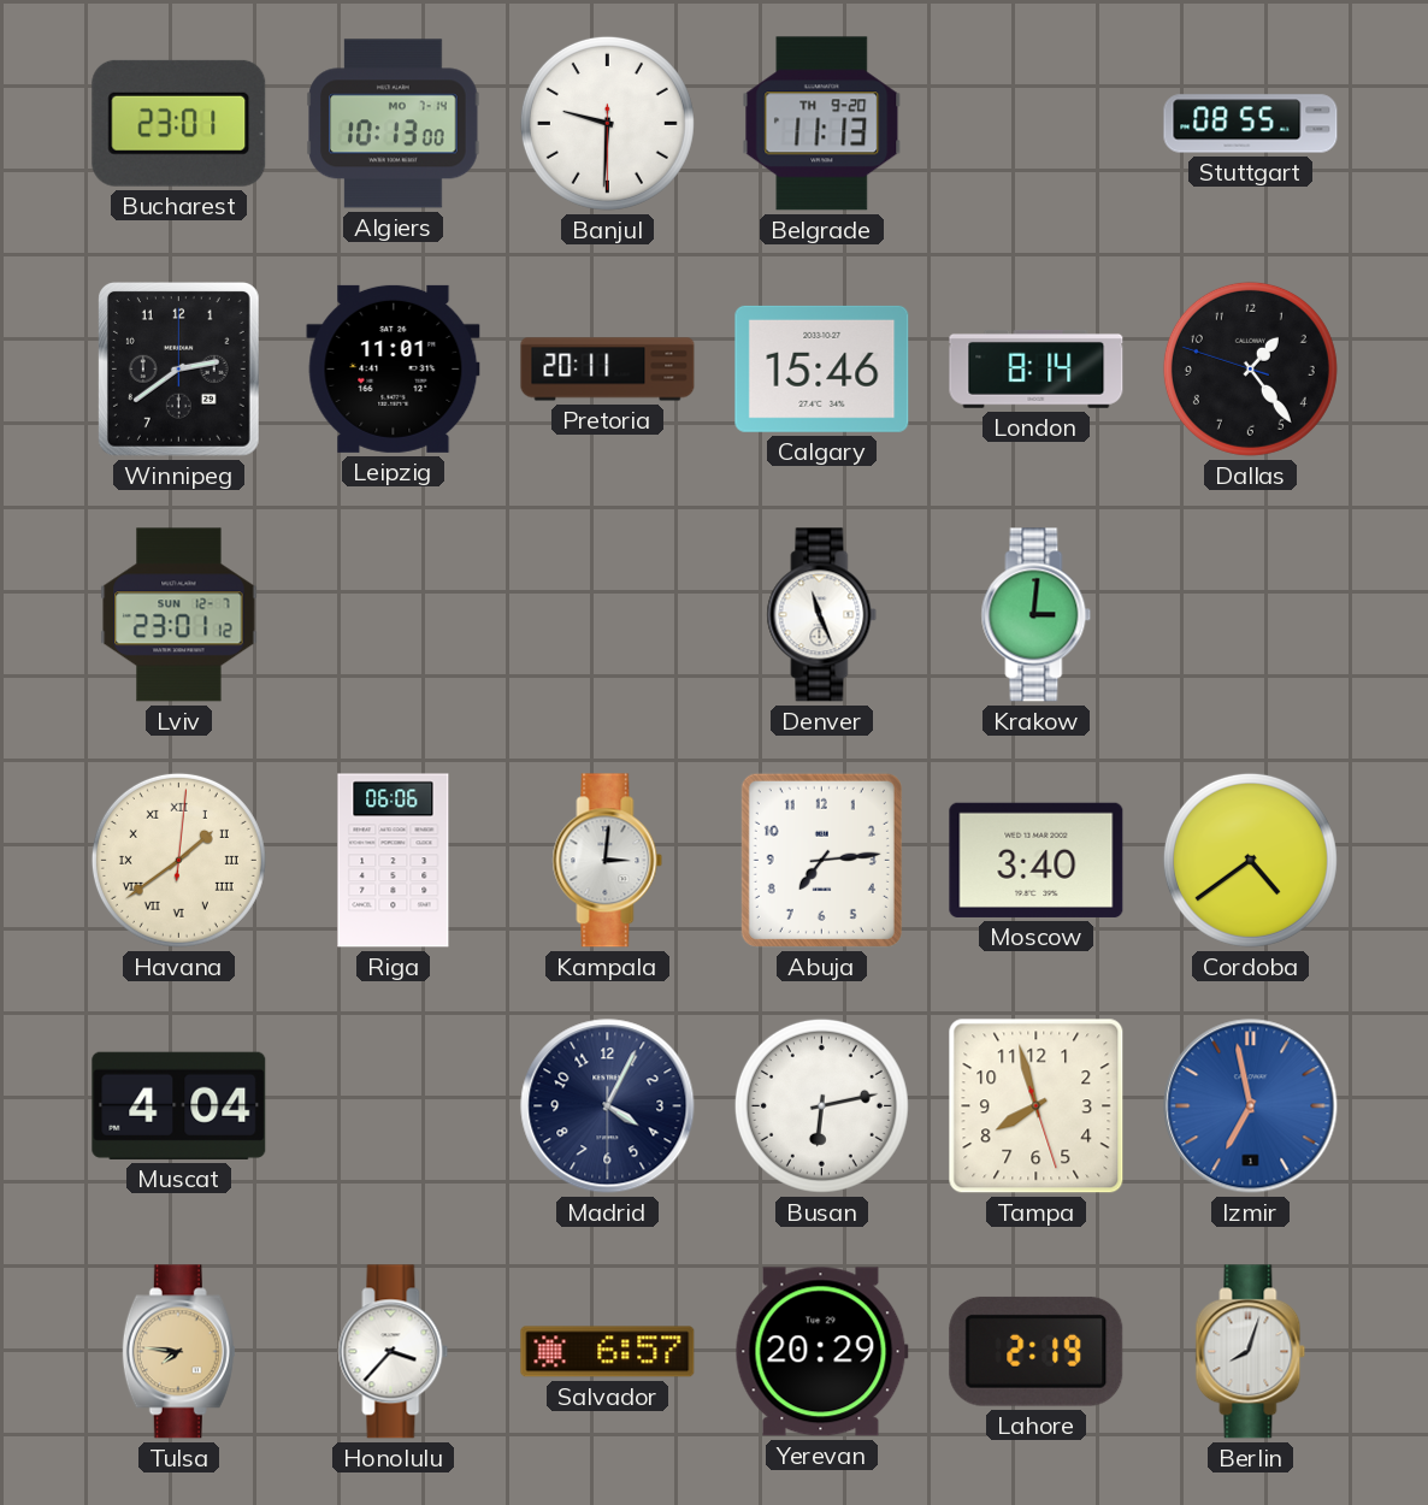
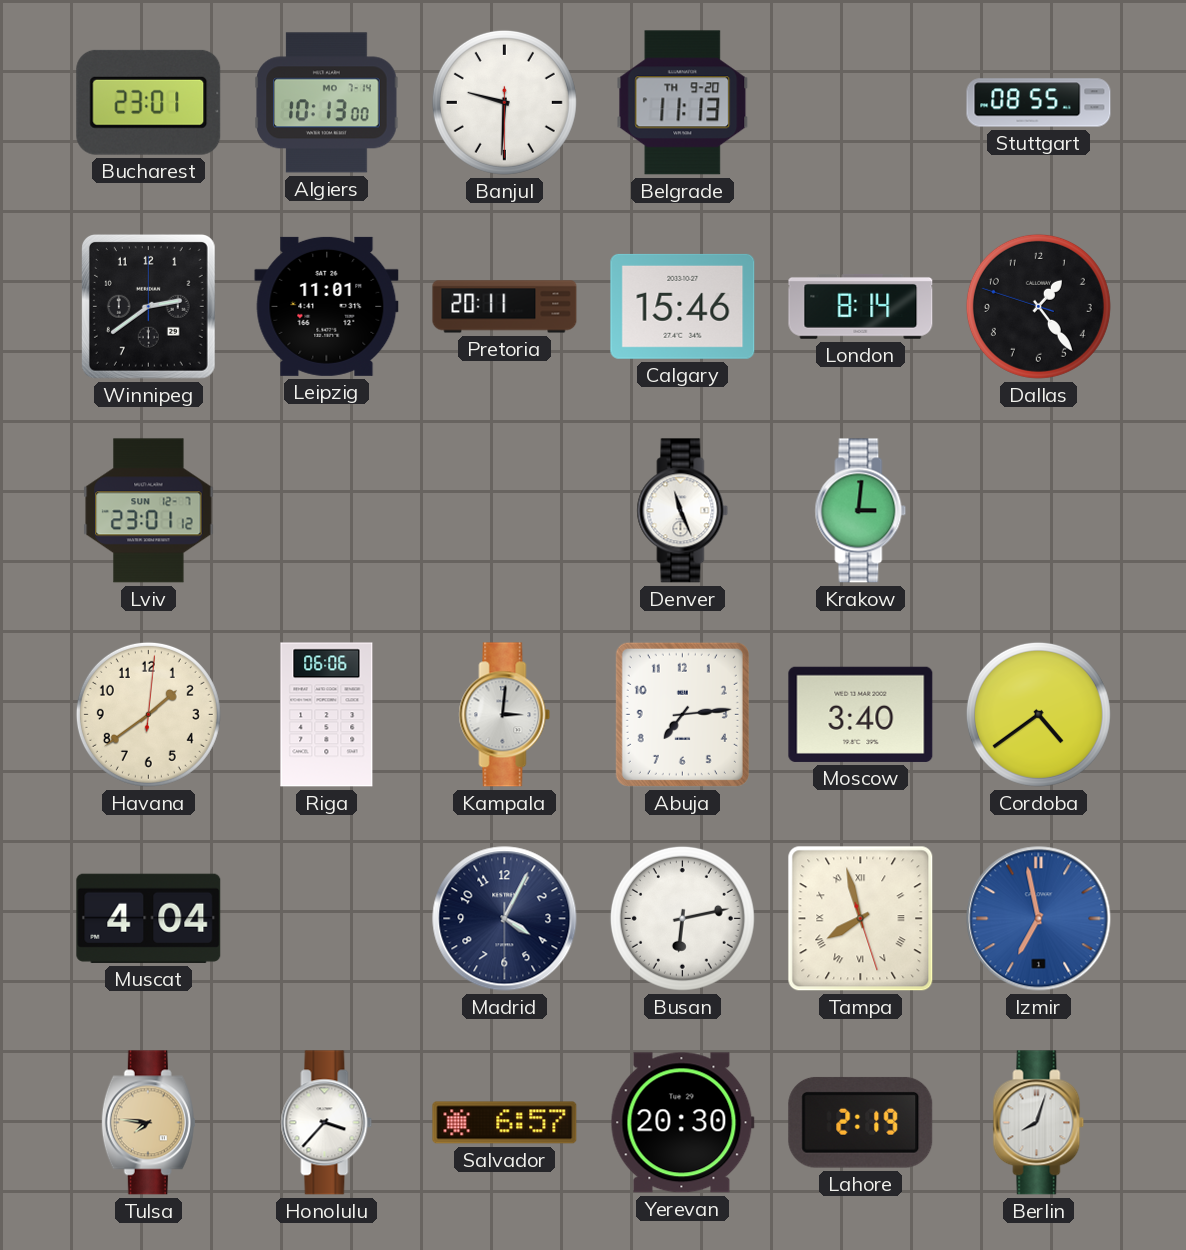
Havana numerals: Roman -> Arabic (148, 714)
Tampa numerals: Arabic -> Roman (861, 919)
Yerevan: 20:29 -> 20:30 (682, 1123)
